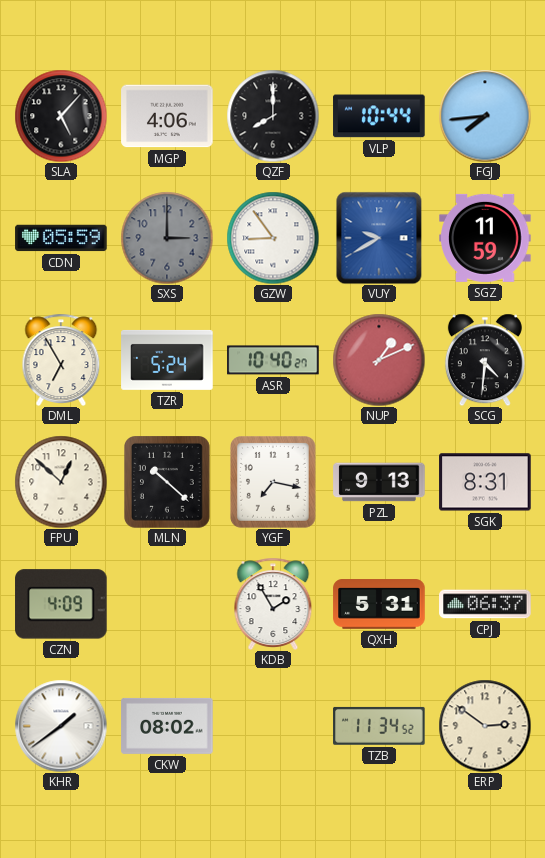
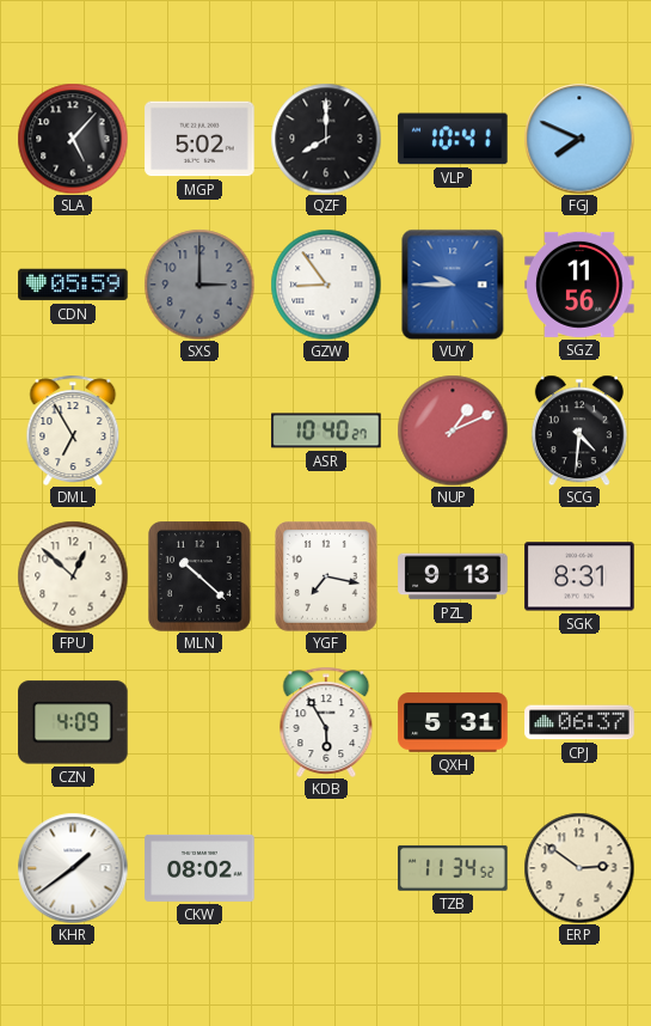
MGP: 4:06 -> 5:02 (199, 139)
VLP: 10:44 -> 10:41 (453, 139)
FGJ: 7:44 -> 7:49 (579, 139)
VUY: 9:40 -> 9:45 (453, 285)
SGZ: 11:59 -> 11:56 (579, 285)
TZR: 5:24 -> none (167, 360)
KDB: 1:55 -> 5:55 (326, 721)
